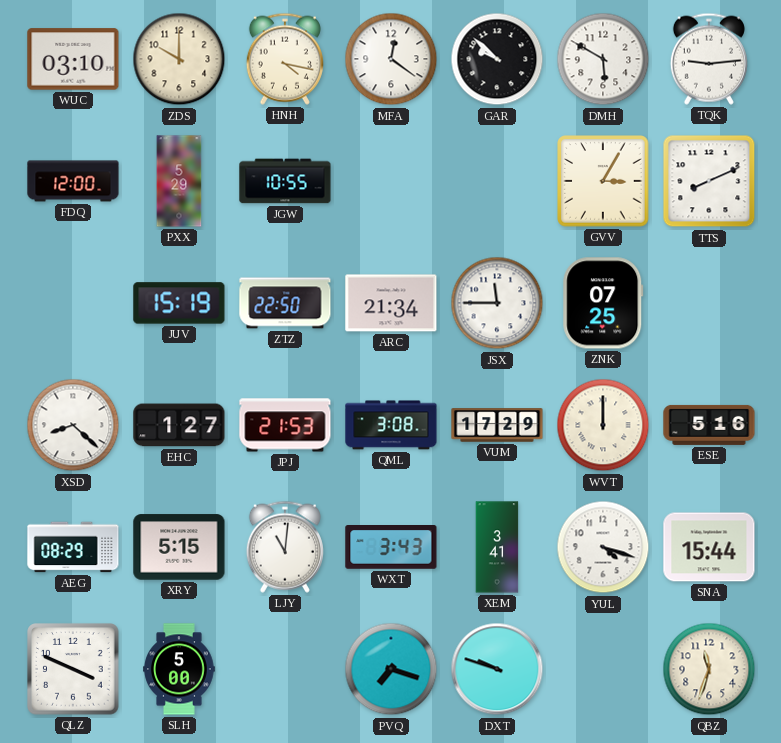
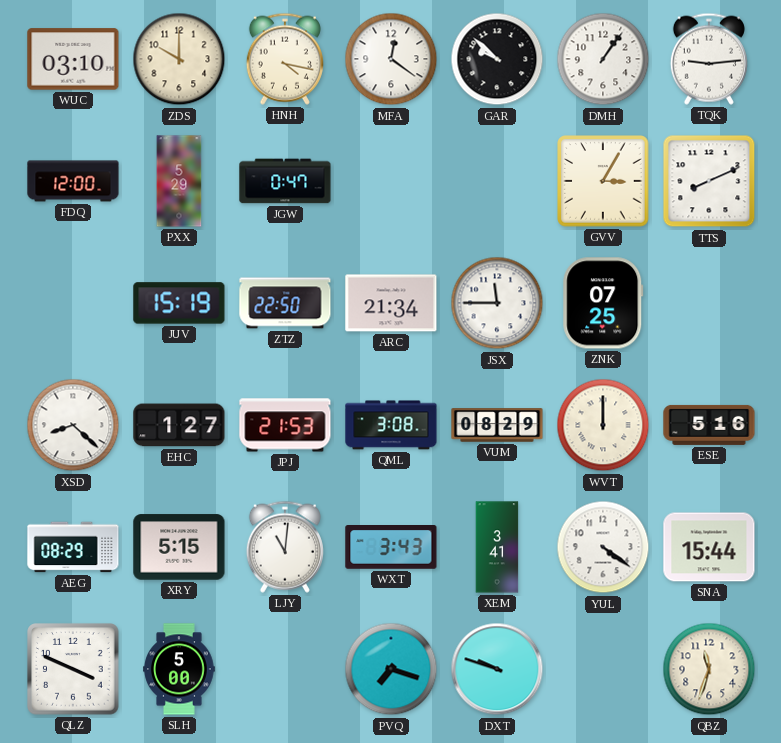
DMH: 5:50 -> 1:06 (603, 59)
JGW: 10:55 -> 0:47 (285, 181)
VUM: 17:29 -> 08:29 (497, 425)
YUL: 4:18 -> 4:21 (603, 547)
